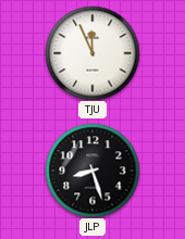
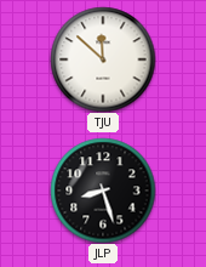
TJU: 11:56 -> 11:52 (103, 59)
